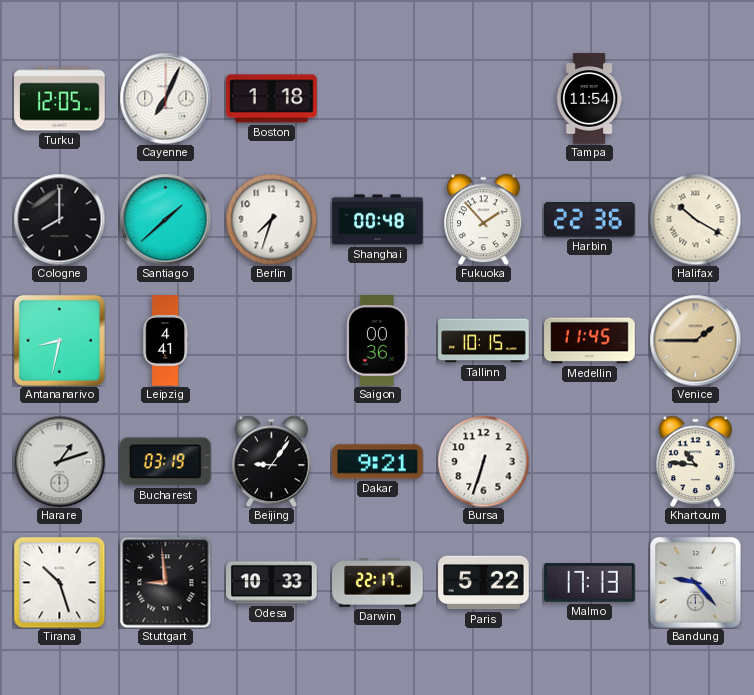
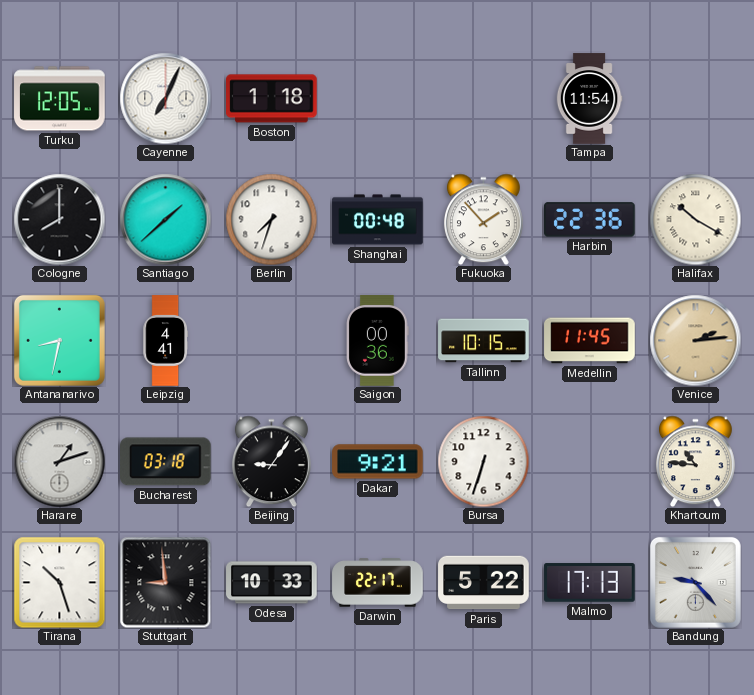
Venice: 1:45 -> 2:14 (695, 340)
Bucharest: 03:19 -> 03:18 (166, 462)
